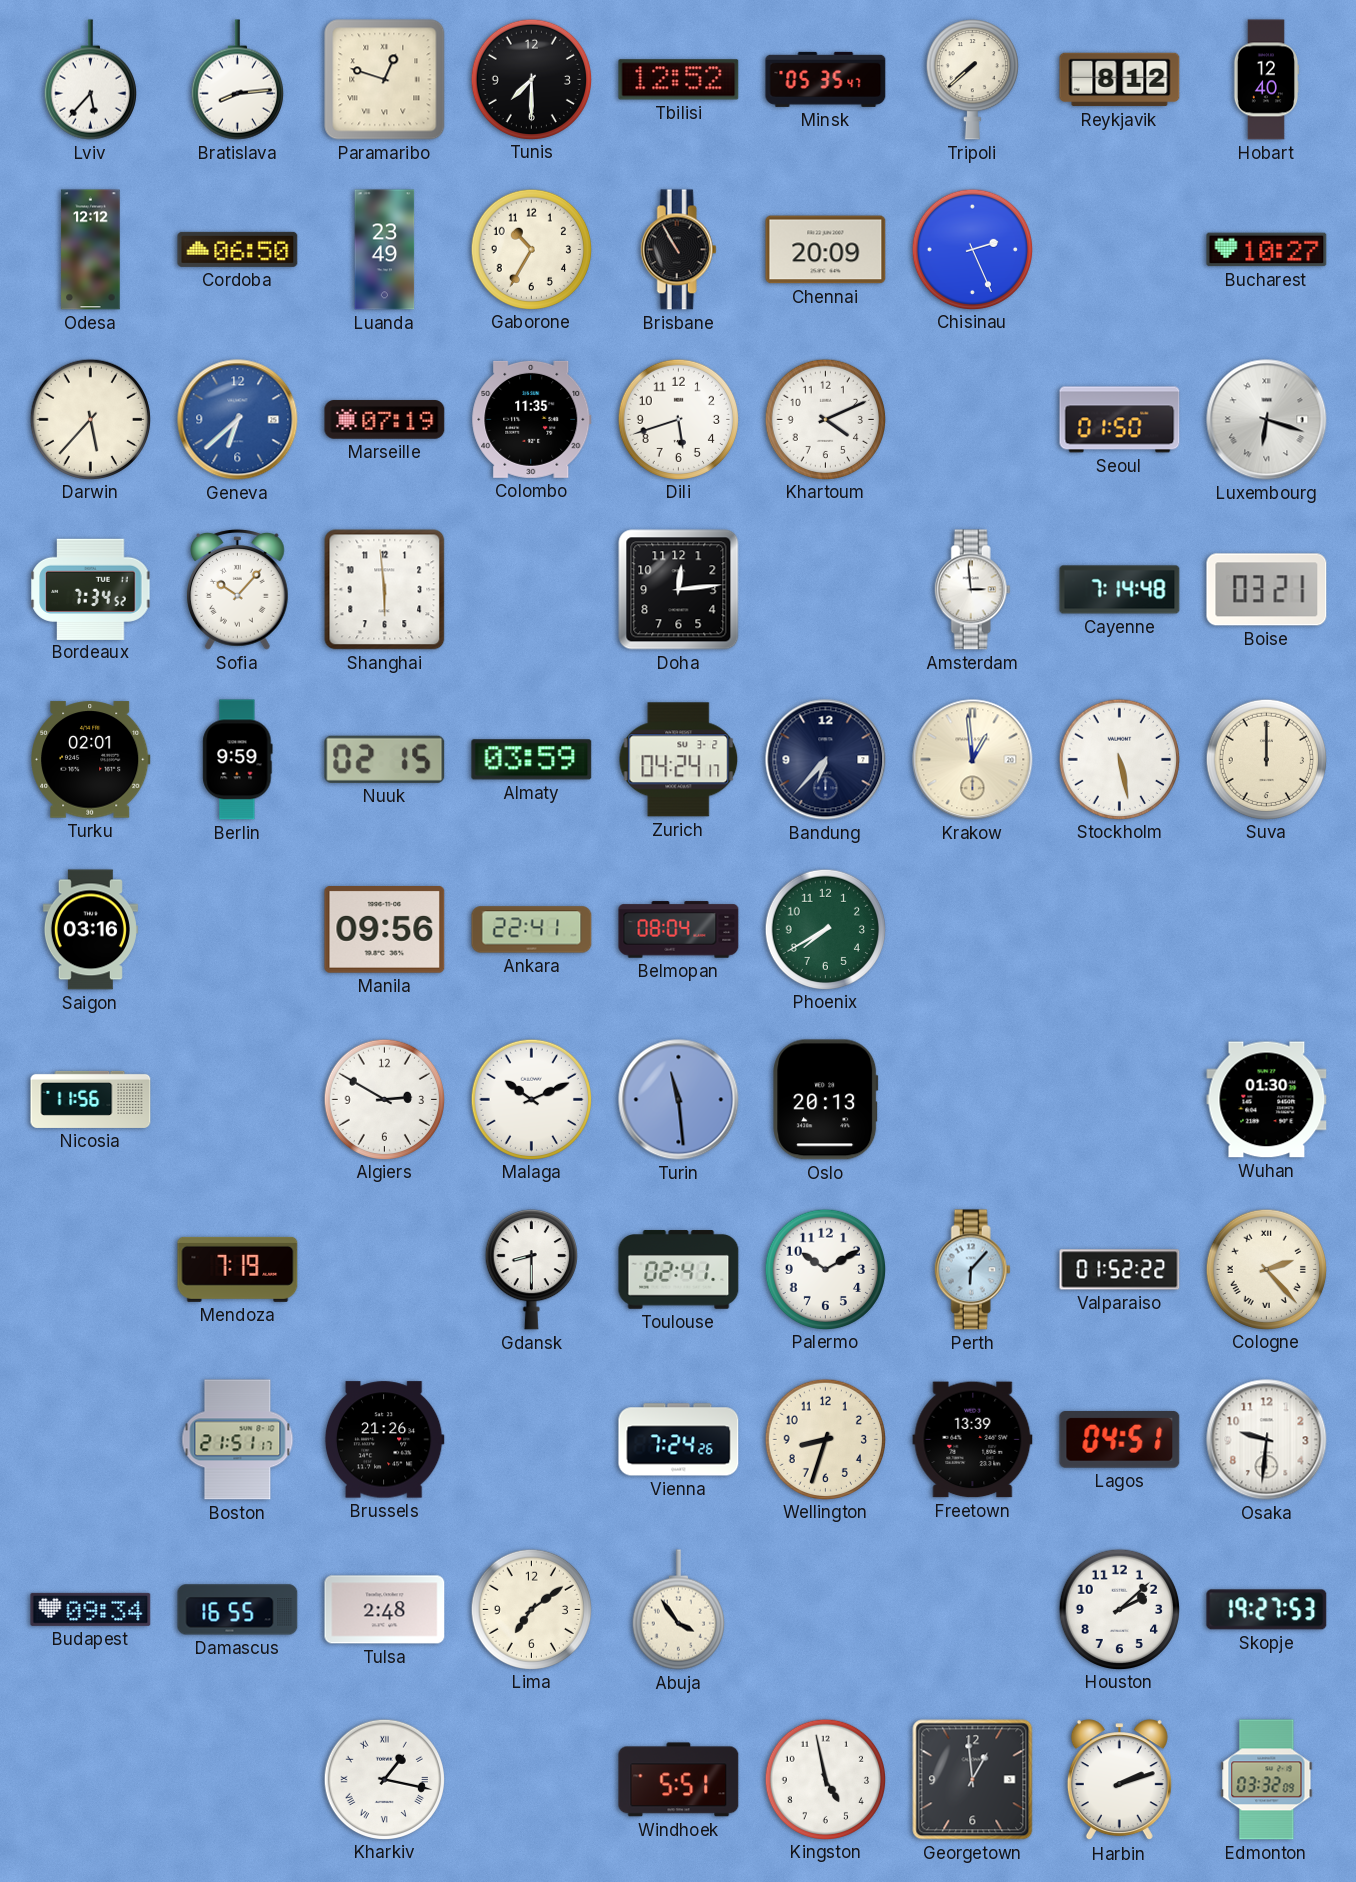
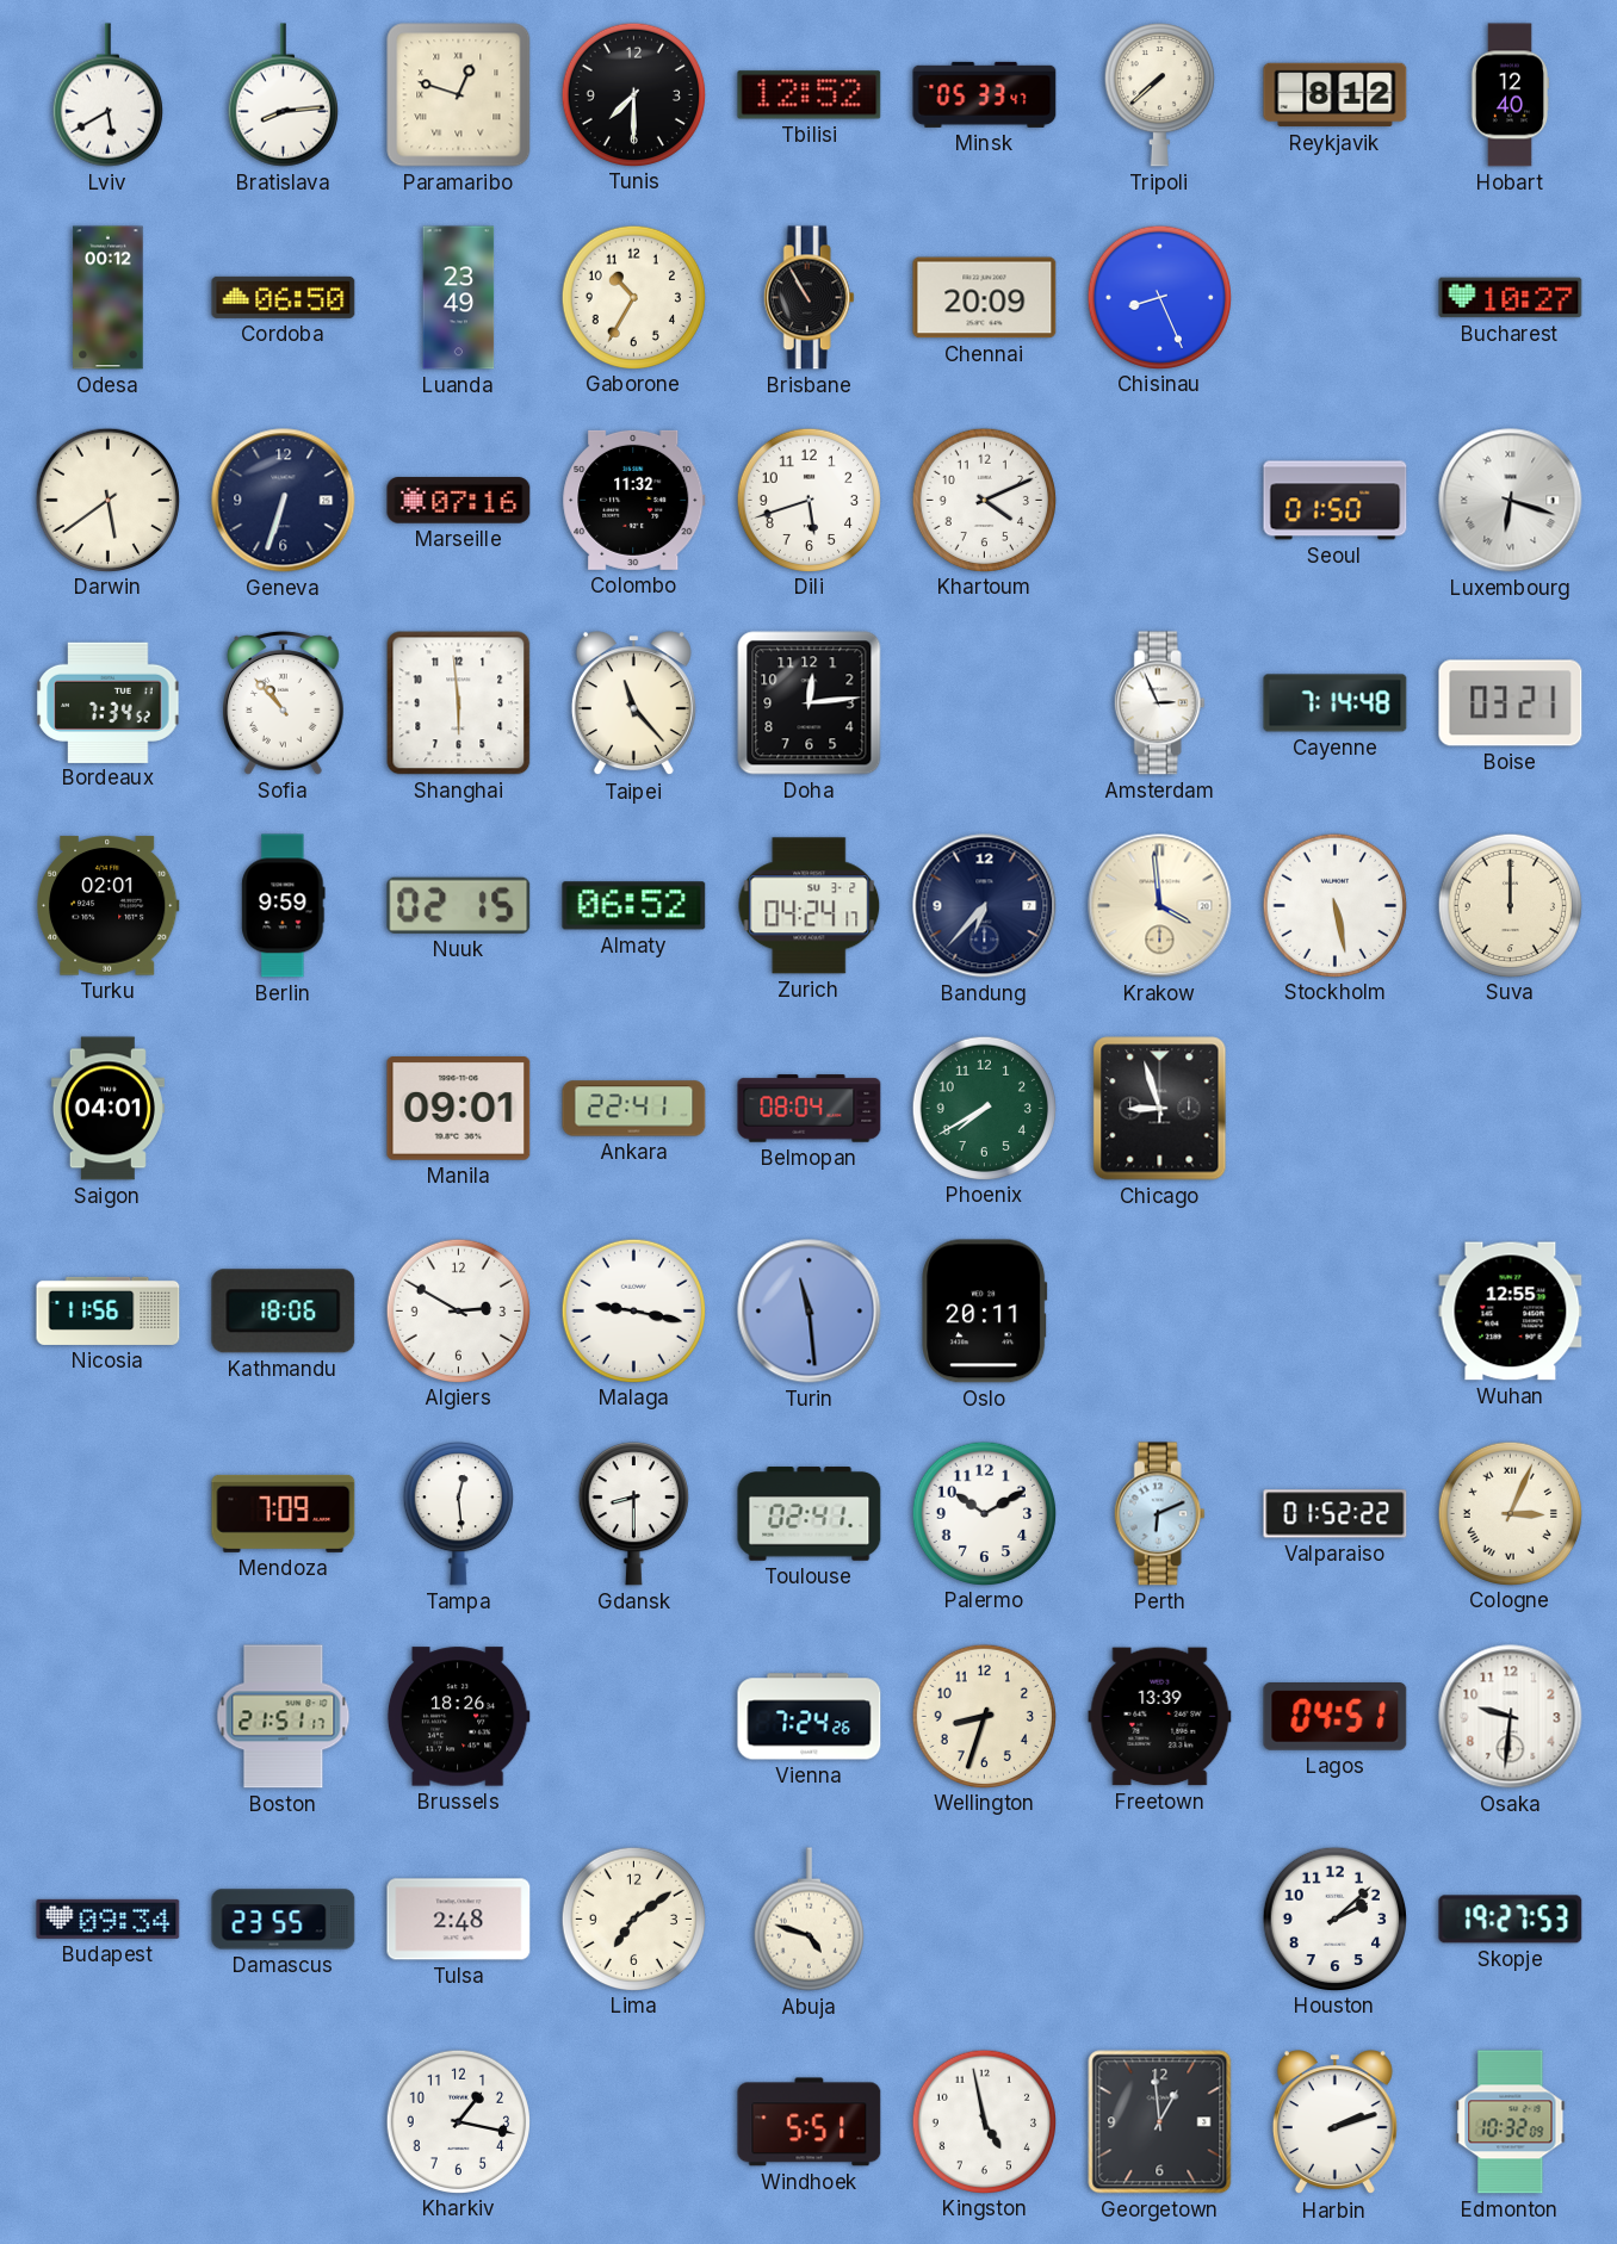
Lviv: 5:37 -> 5:40 (107, 95)
Minsk: 05:35 -> 05:33 (985, 94)
Odesa: 12:12 -> 00:12 (109, 298)
Chisinau: 2:26 -> 8:26 (1159, 297)
Darwin: 5:37 -> 5:39 (107, 500)
Geneva: 6:38 -> 6:33 (284, 501)
Geneva dial: blue -> navy (284, 501)
Marseille: 07:19 -> 07:16 (459, 501)
Colombo: 11:35 -> 11:32 (634, 500)
Sofia: 10:07 -> 10:53 (284, 703)
Taipei: none -> 11:23 (633, 703)
Amsterdam: 2:59 -> 2:56 (1159, 703)
Almaty: 03:59 -> 06:52 (634, 906)
Krakow: 12:59 -> 3:59 (1160, 906)
Saigon: 03:16 -> 04:01 (107, 1109)
Manila: 09:56 -> 09:01 (459, 1109)
Chicago: none -> 8:57 (1160, 1109)
Kathmandu: none -> 18:06 (284, 1312)
Malaga: 10:11 -> 9:17 (633, 1310)
Oslo: 20:13 -> 20:11 (985, 1312)
Wuhan: 01:30 -> 12:55 (1511, 1312)
Mendoza: 7:19 -> 7:09 (284, 1513)
Tampa: none -> 12:29 (458, 1514)
Perth: 6:07 -> 6:11 (1159, 1514)
Cologne: 2:23 -> 3:04 (1510, 1513)
Brussels: 21:26 -> 18:26 (458, 1717)
Damascus: 16:55 -> 23:55 (284, 1920)
Abuja: 3:54 -> 4:48 (808, 1920)
Kharkiv numerals: Roman -> Arabic (458, 2121)
Edmonton: 03:32 -> 10:32 (1511, 2122)
